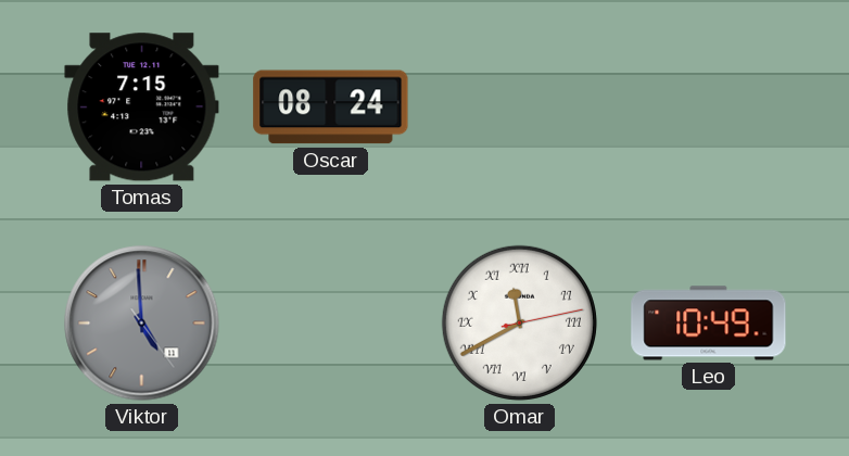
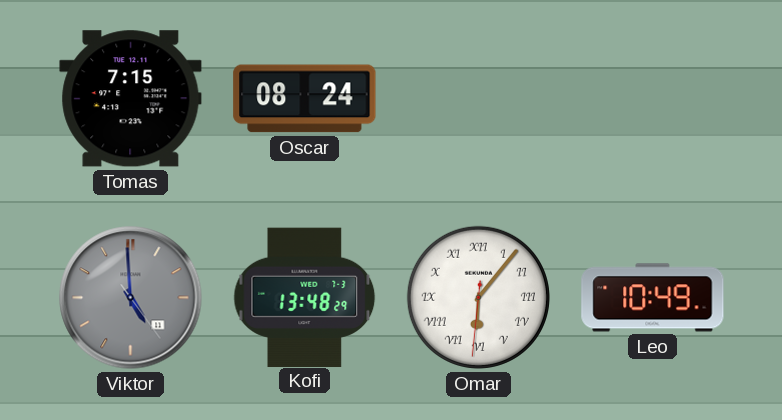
Kofi: none -> 13:48 (305, 297)
Omar: 11:40 -> 6:06 (478, 297)
